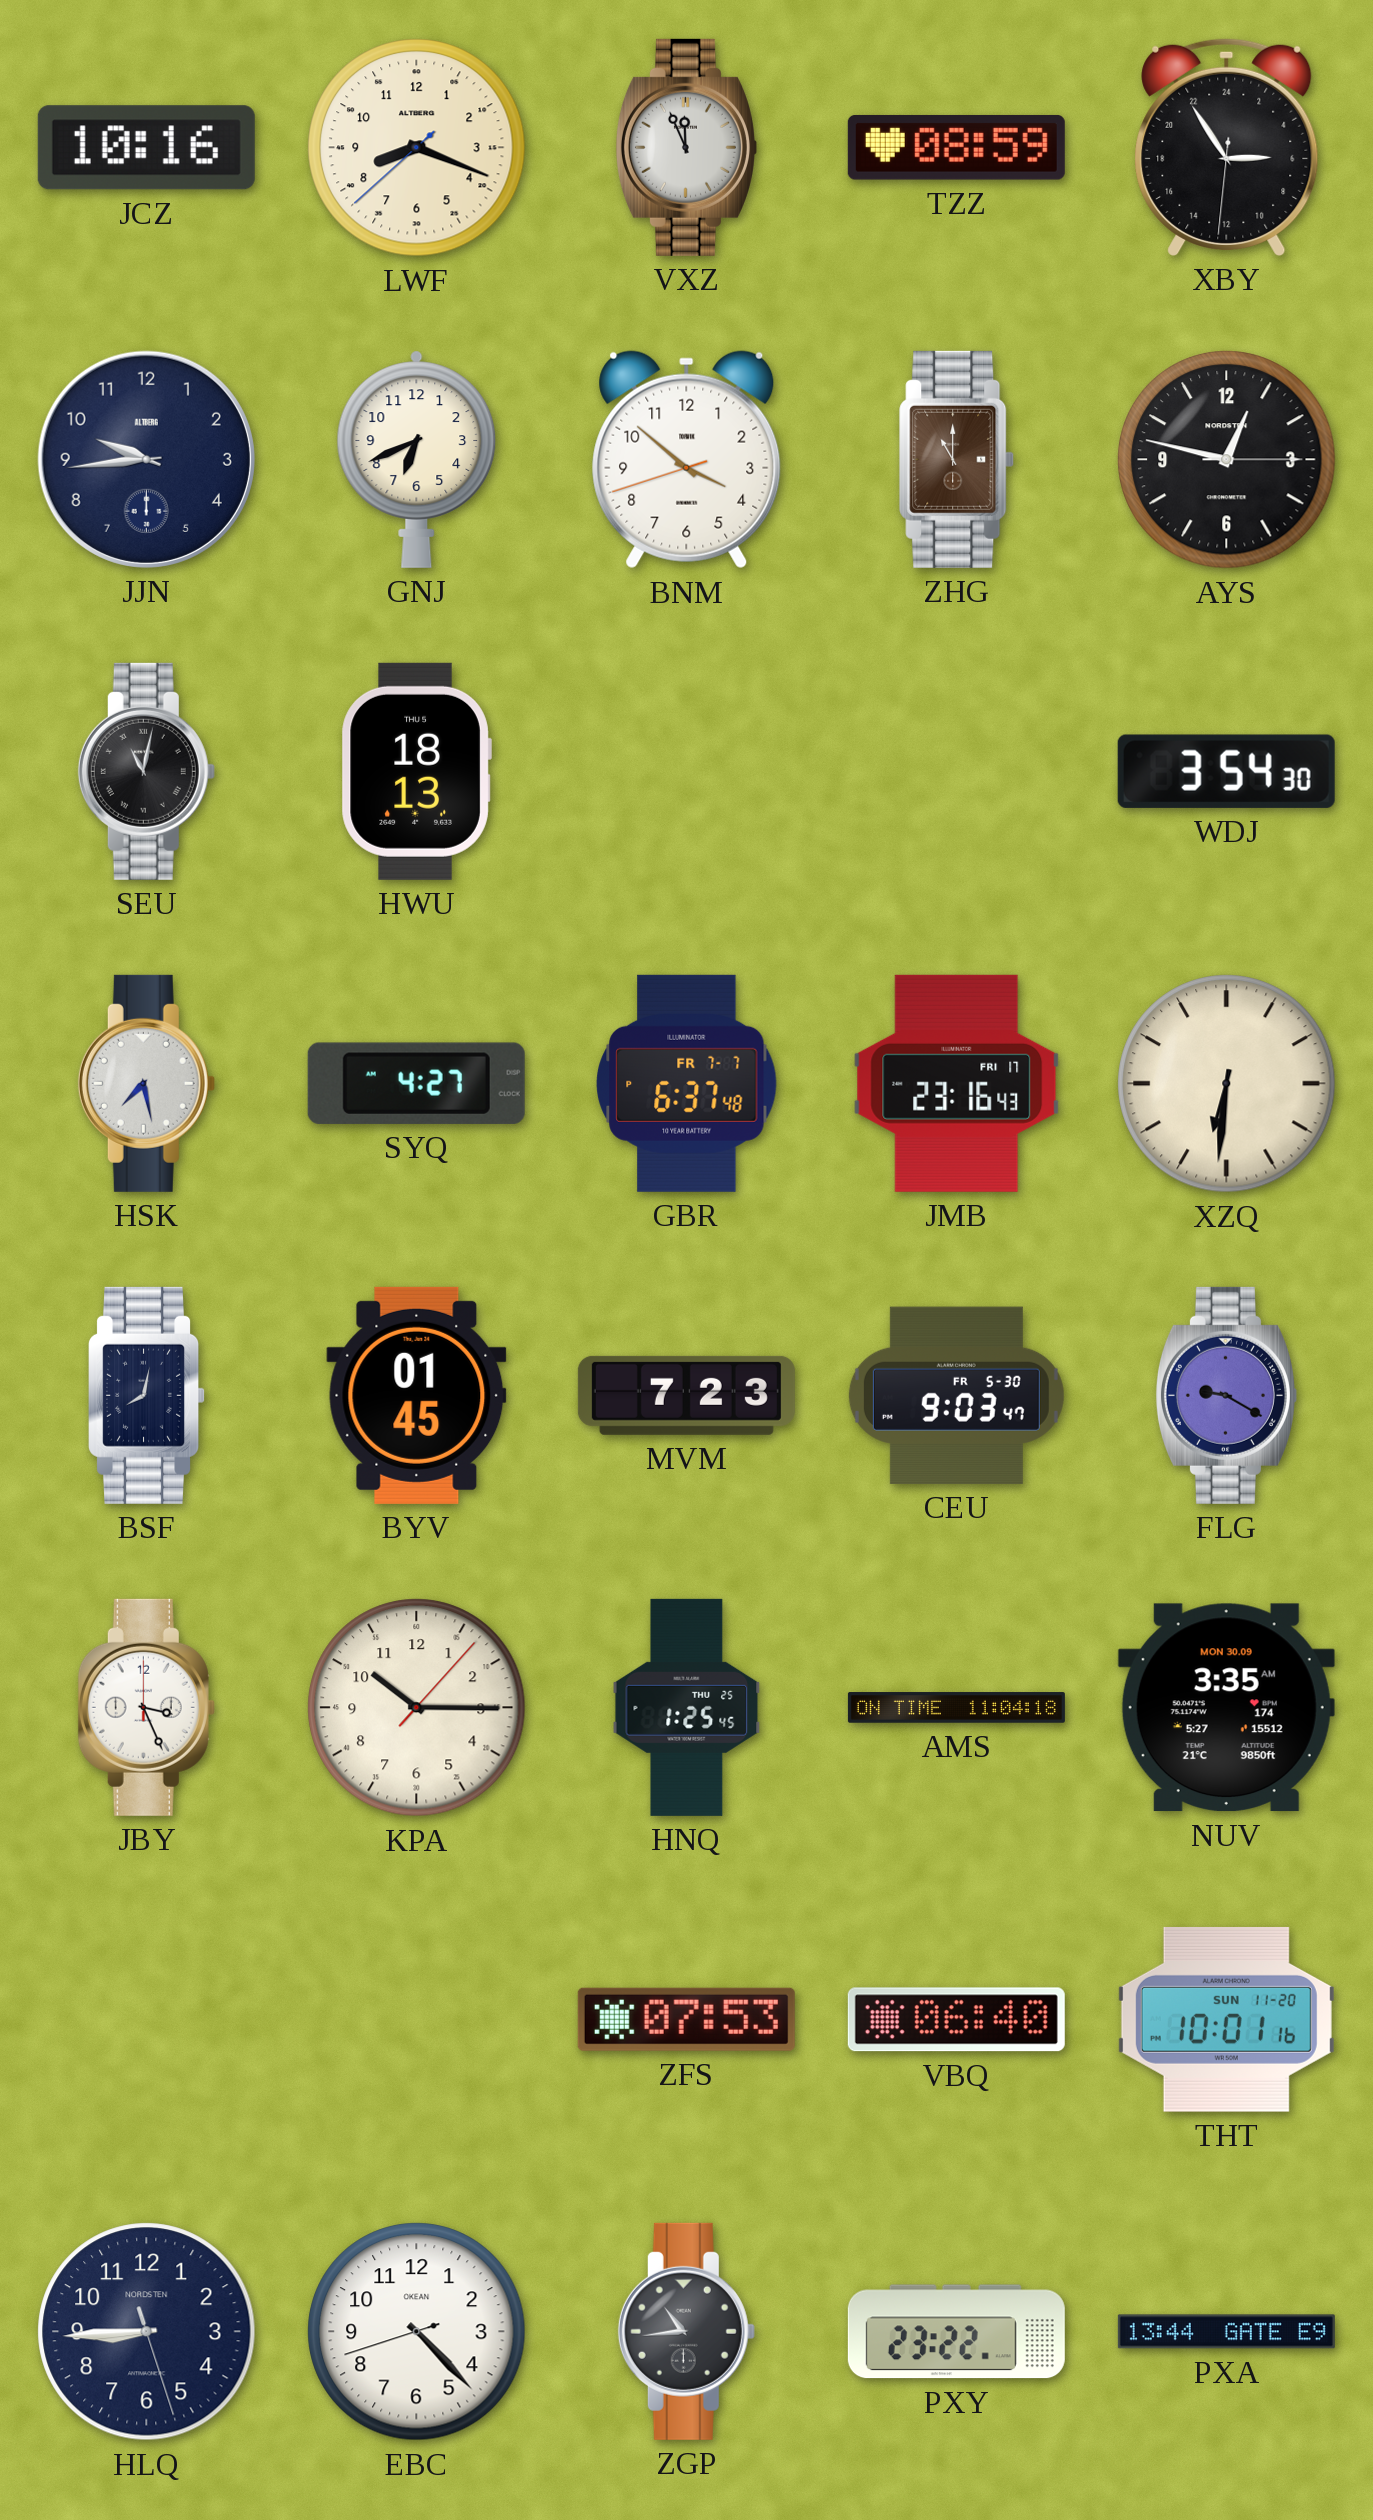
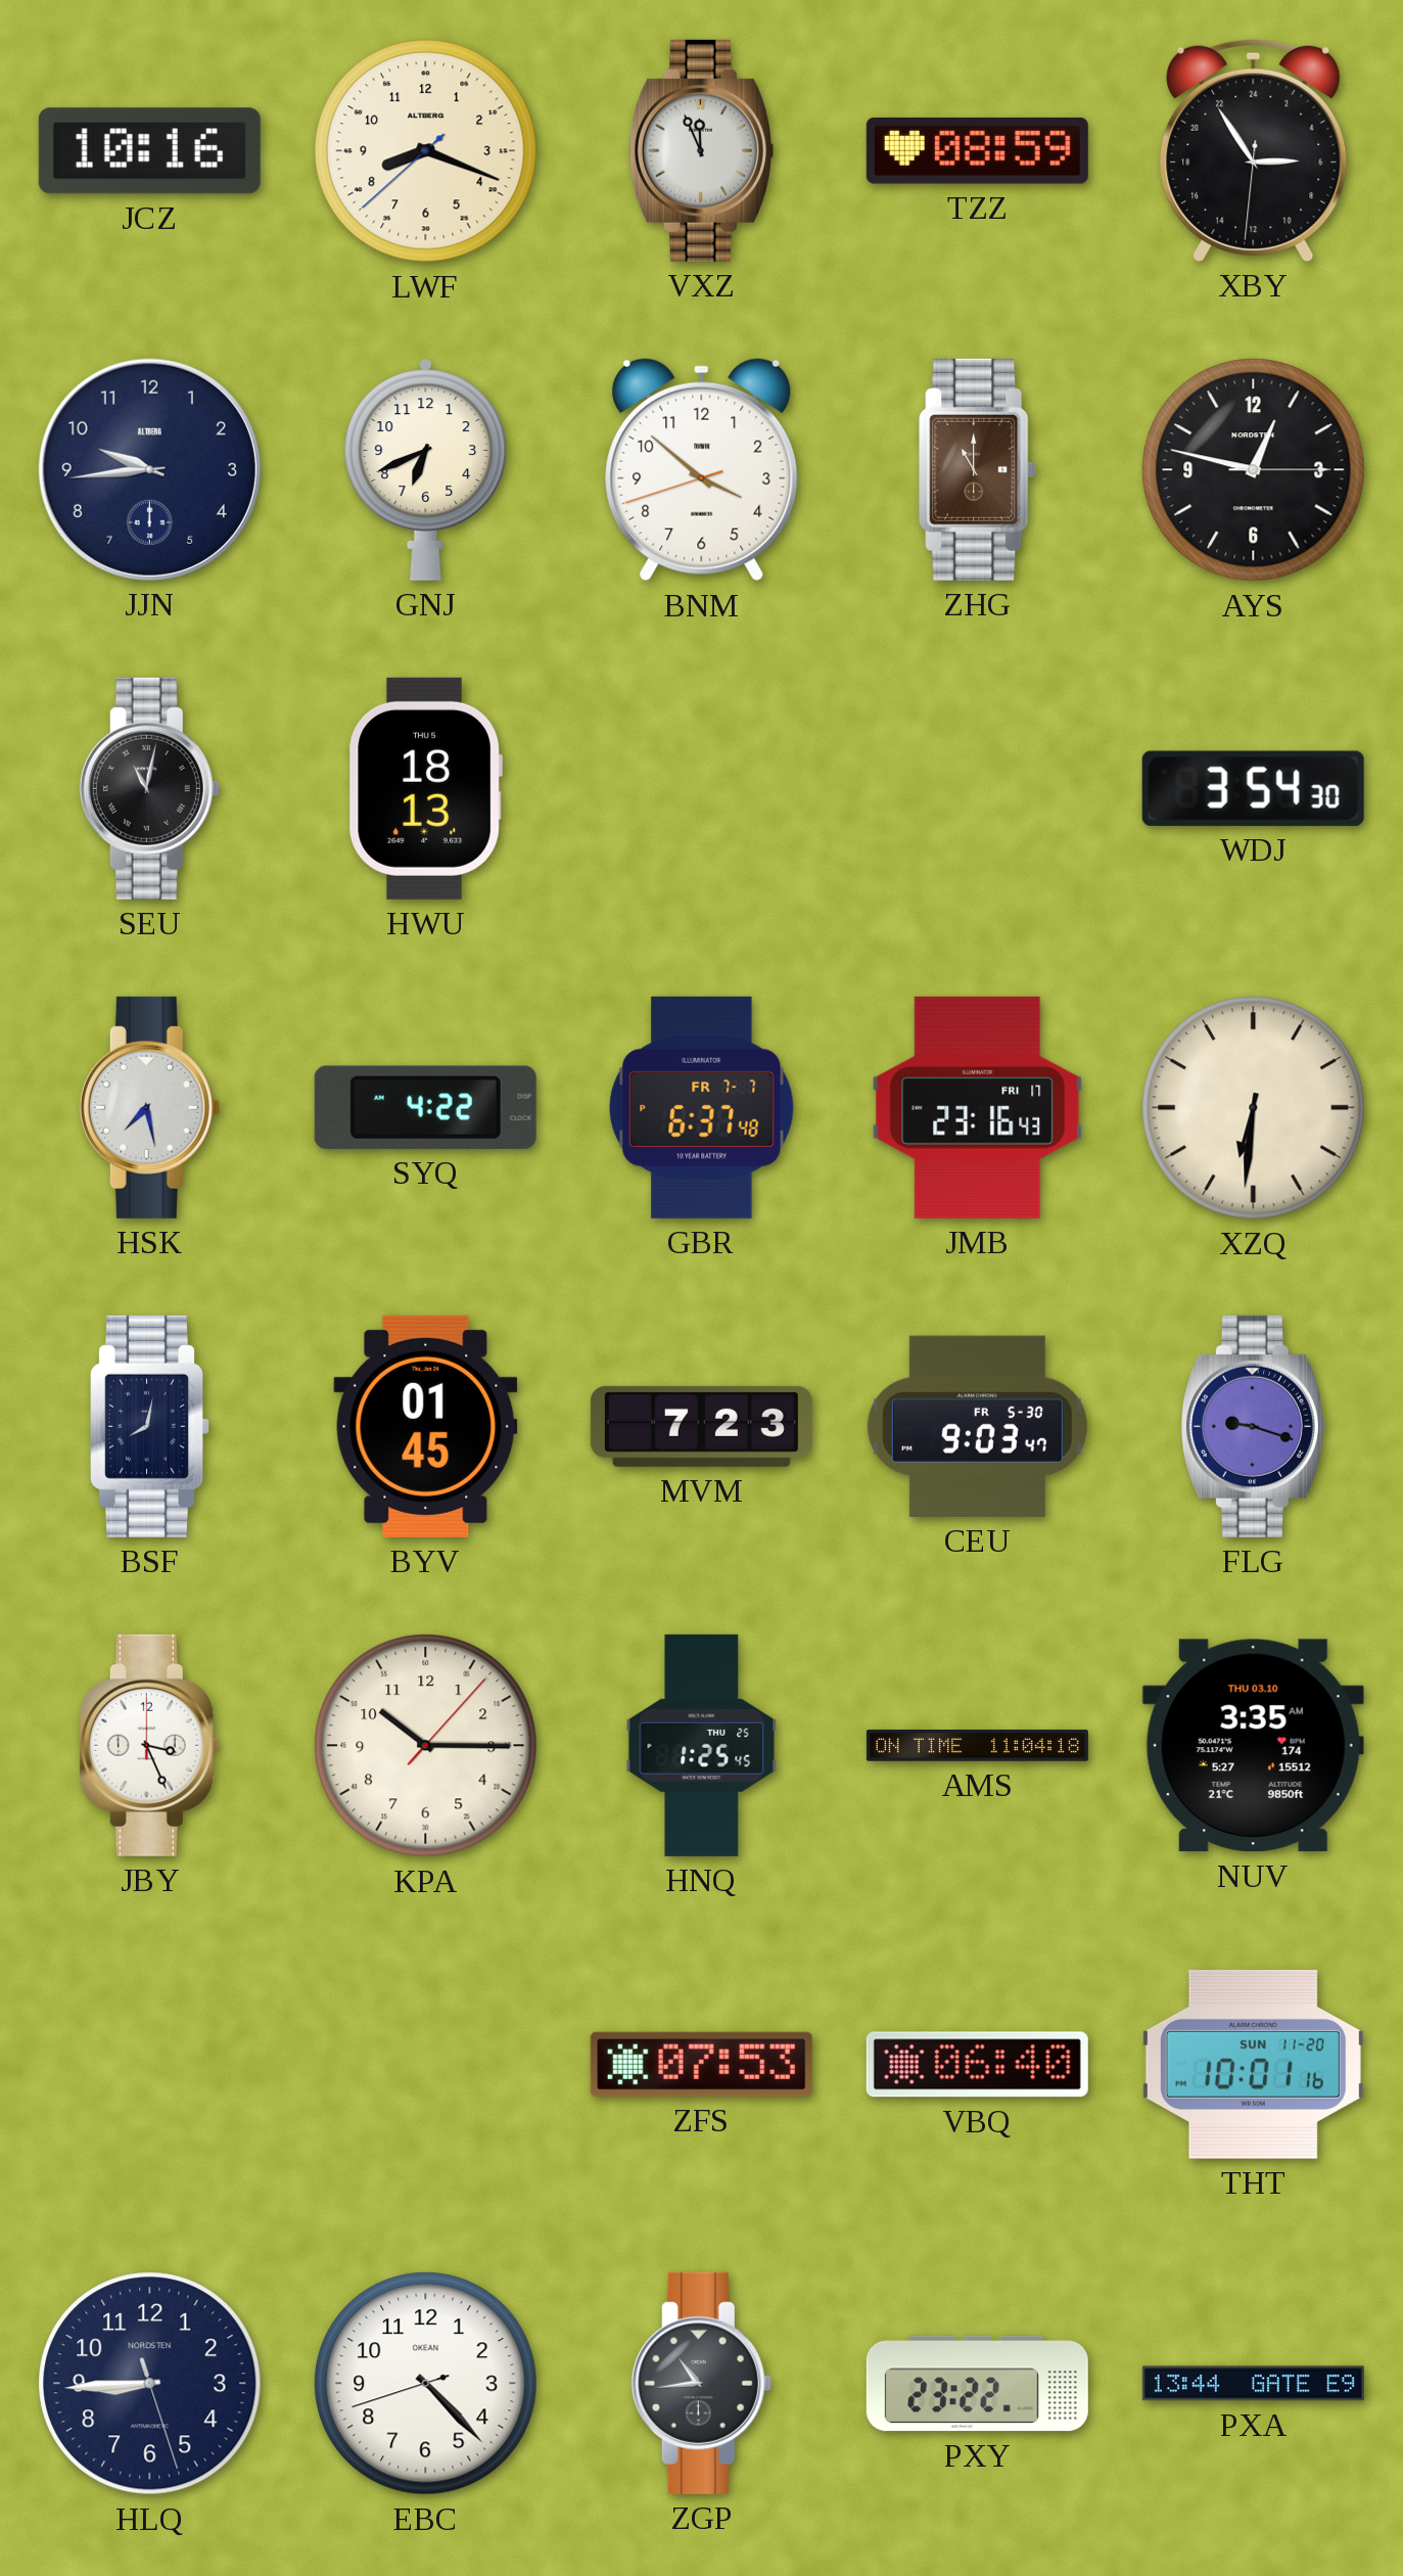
SYQ: 4:27 -> 4:22 (425, 1107)
FLG: 9:20 -> 9:18 (1253, 1426)
NUV date: MON 30.09 -> THU 03.10 (1253, 1746)
